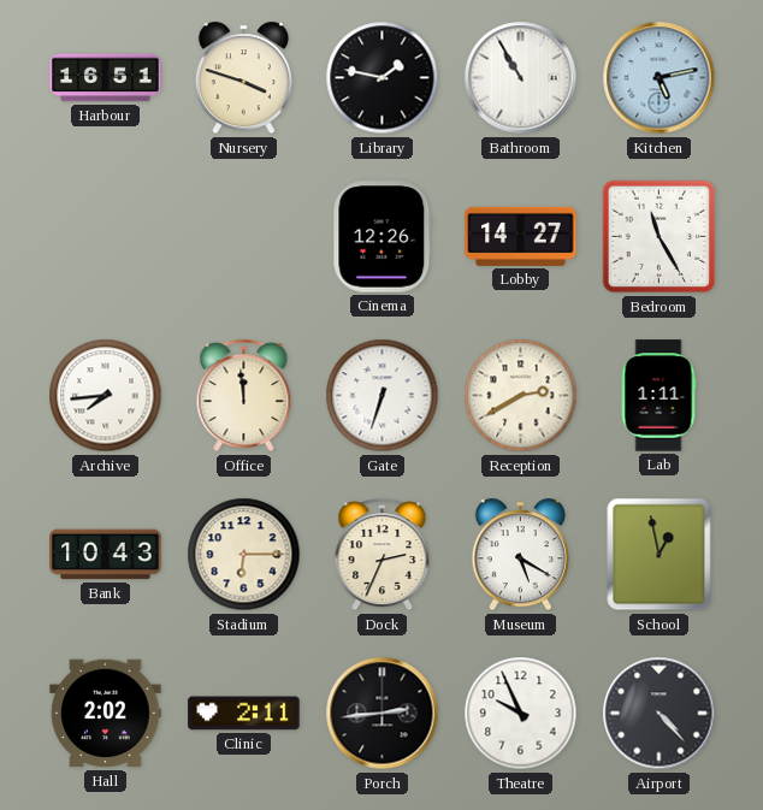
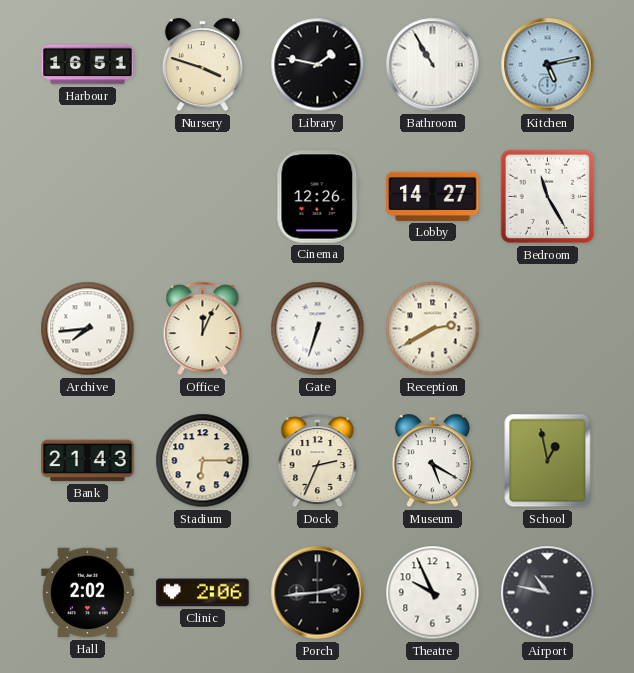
Office: 11:59 -> 12:04 (203, 329)
Lab: 1:11 -> none (658, 396)
Bank: 10:43 -> 21:43 (88, 461)
Clinic: 2:11 -> 2:06 (203, 593)
Airport: 4:23 -> 10:47 (548, 593)
